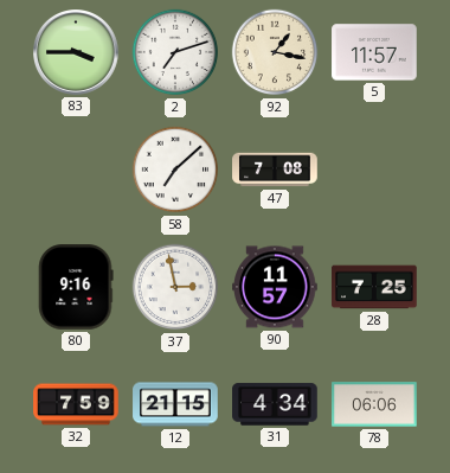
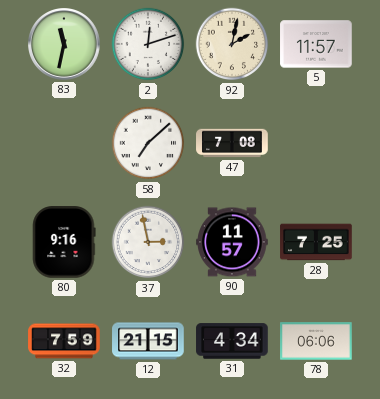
83: 3:45 -> 11:32 (65, 45)
2: 7:12 -> 12:12 (148, 44)
92: 1:17 -> 2:02 (232, 44)
